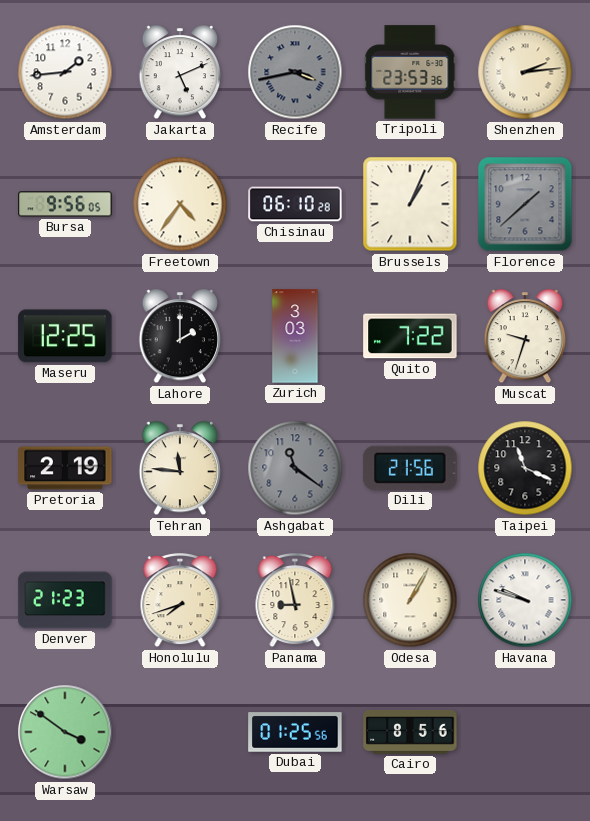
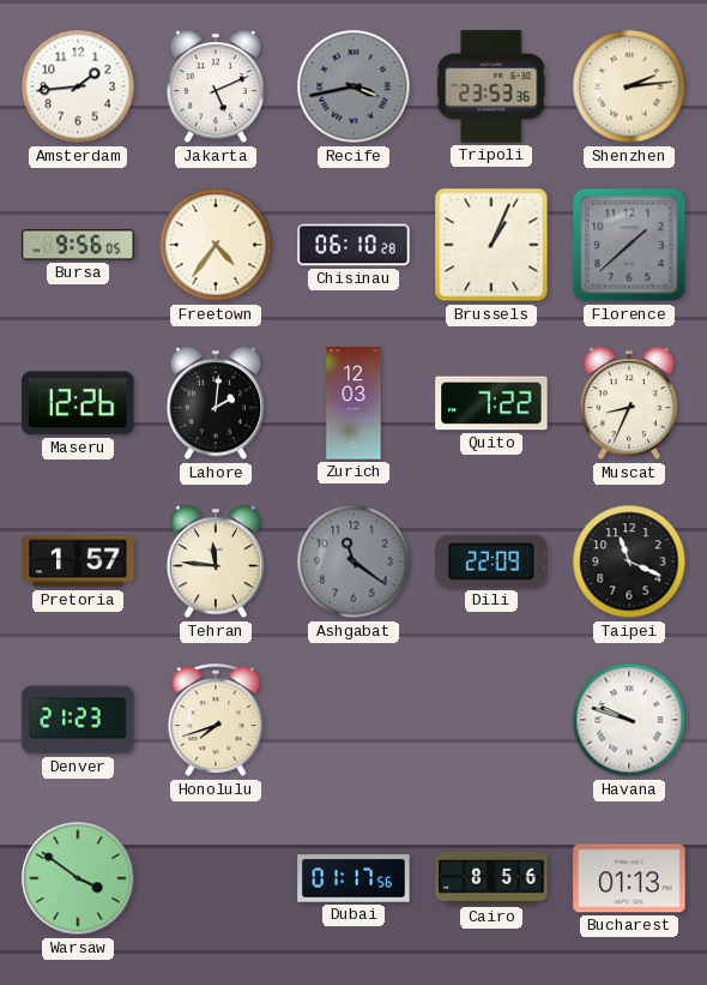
Maseru: 12:25 -> 12:26 (78, 403)
Lahore: 2:00 -> 2:01 (216, 404)
Zurich: 3:03 -> 12:03 (353, 403)
Muscat: 9:33 -> 8:34 (629, 404)
Pretoria: 2:19 -> 1:57 (78, 561)
Dili: 21:56 -> 22:09 (491, 561)
Panama: 8:58 -> none (295, 601)
Odesa: 1:05 -> none (410, 600)
Dubai: 01:25 -> 01:17 (353, 878)
Bucharest: none -> 01:13 (629, 878)
